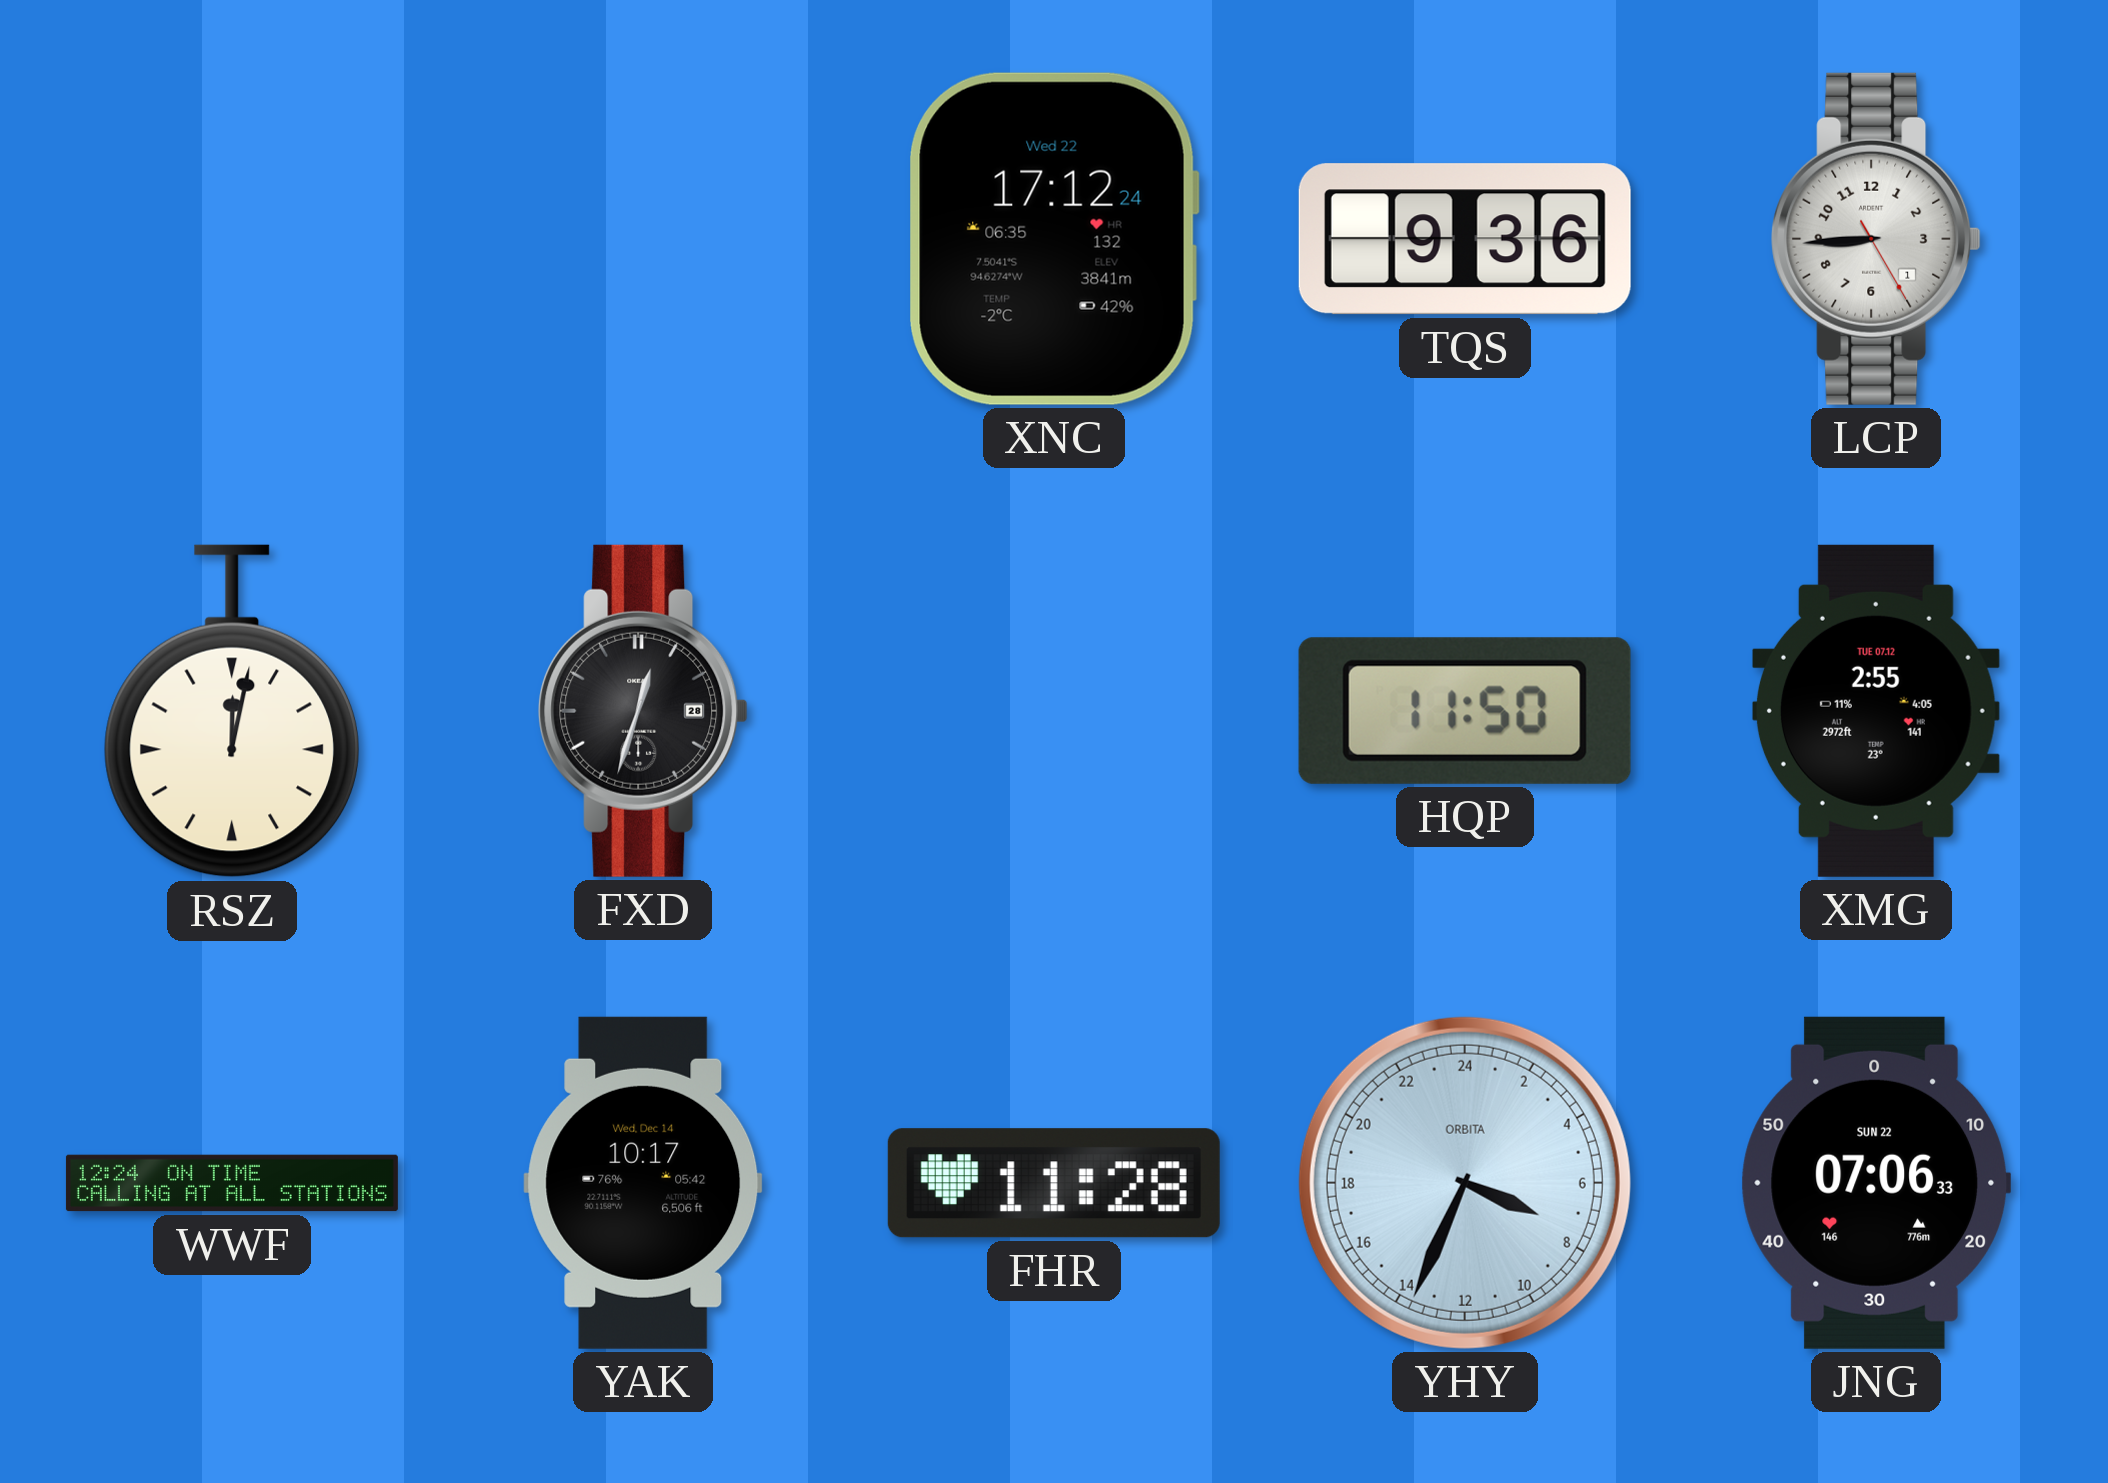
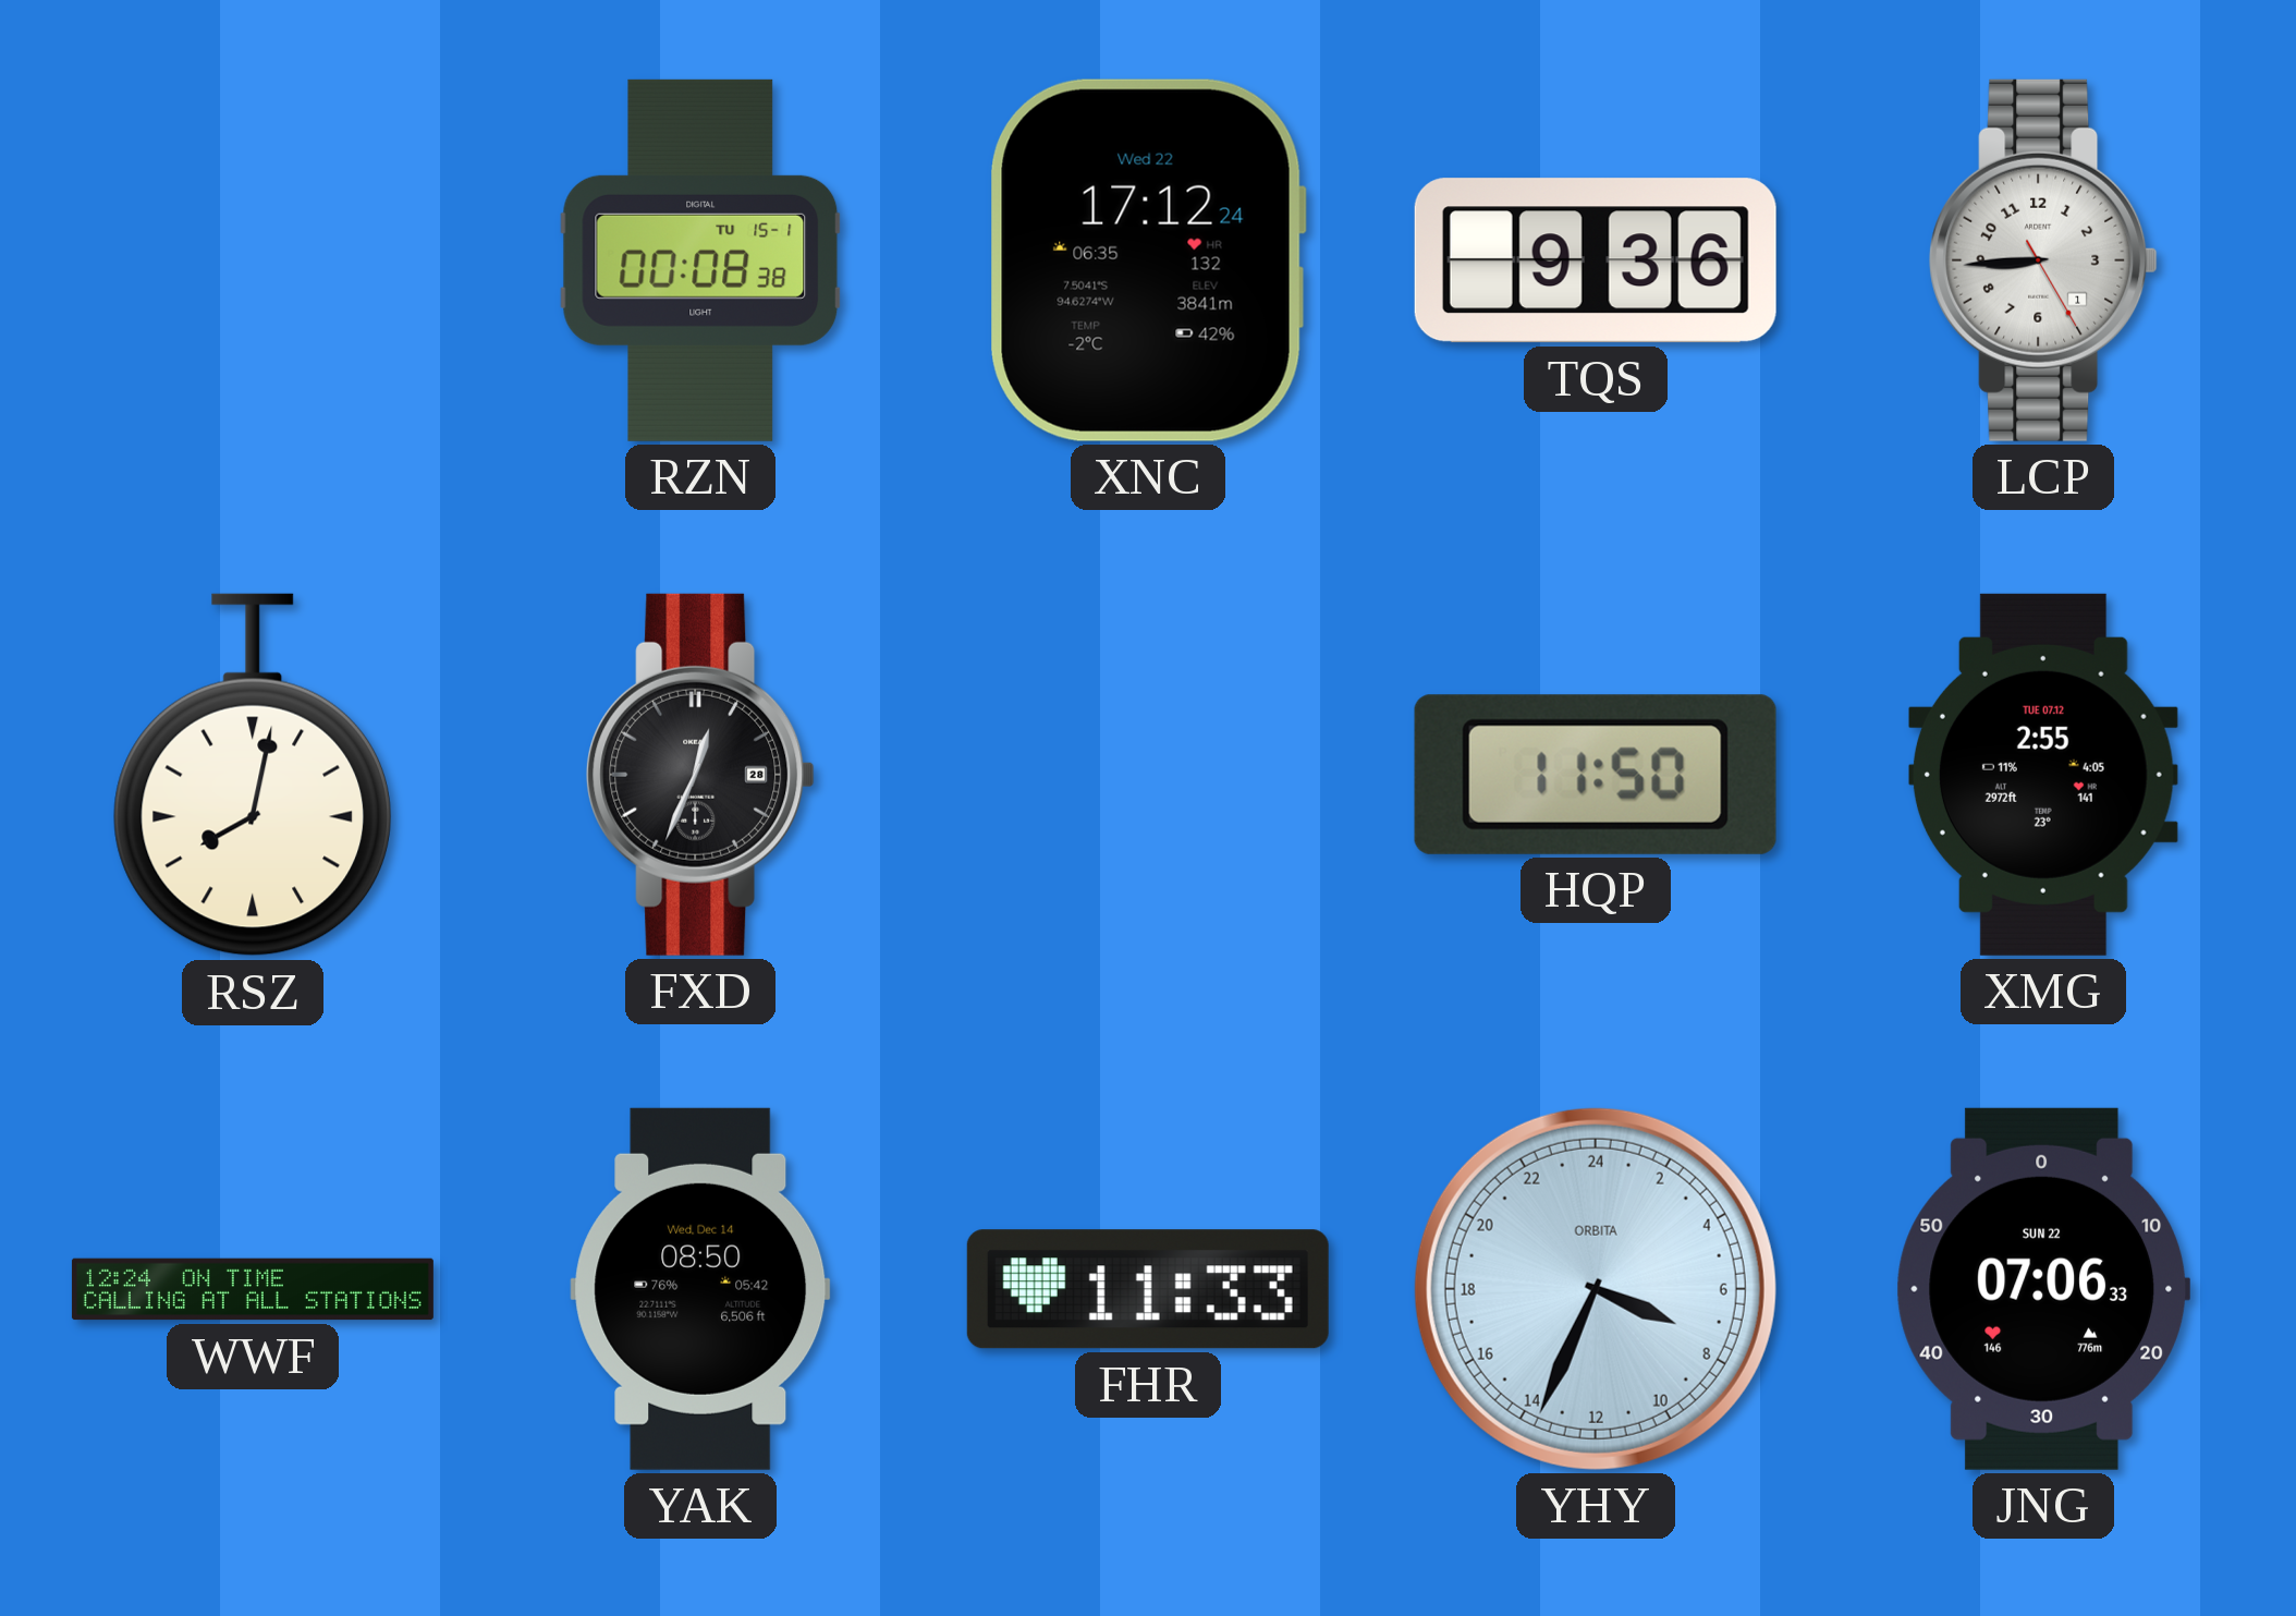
RZN: none -> 00:08 (700, 260)
RSZ: 12:02 -> 8:02 (252, 775)
FXD: 12:33 -> 12:34 (700, 775)
YAK: 10:17 -> 08:50 (700, 1289)
FHR: 11:28 -> 11:33 (1148, 1289)
